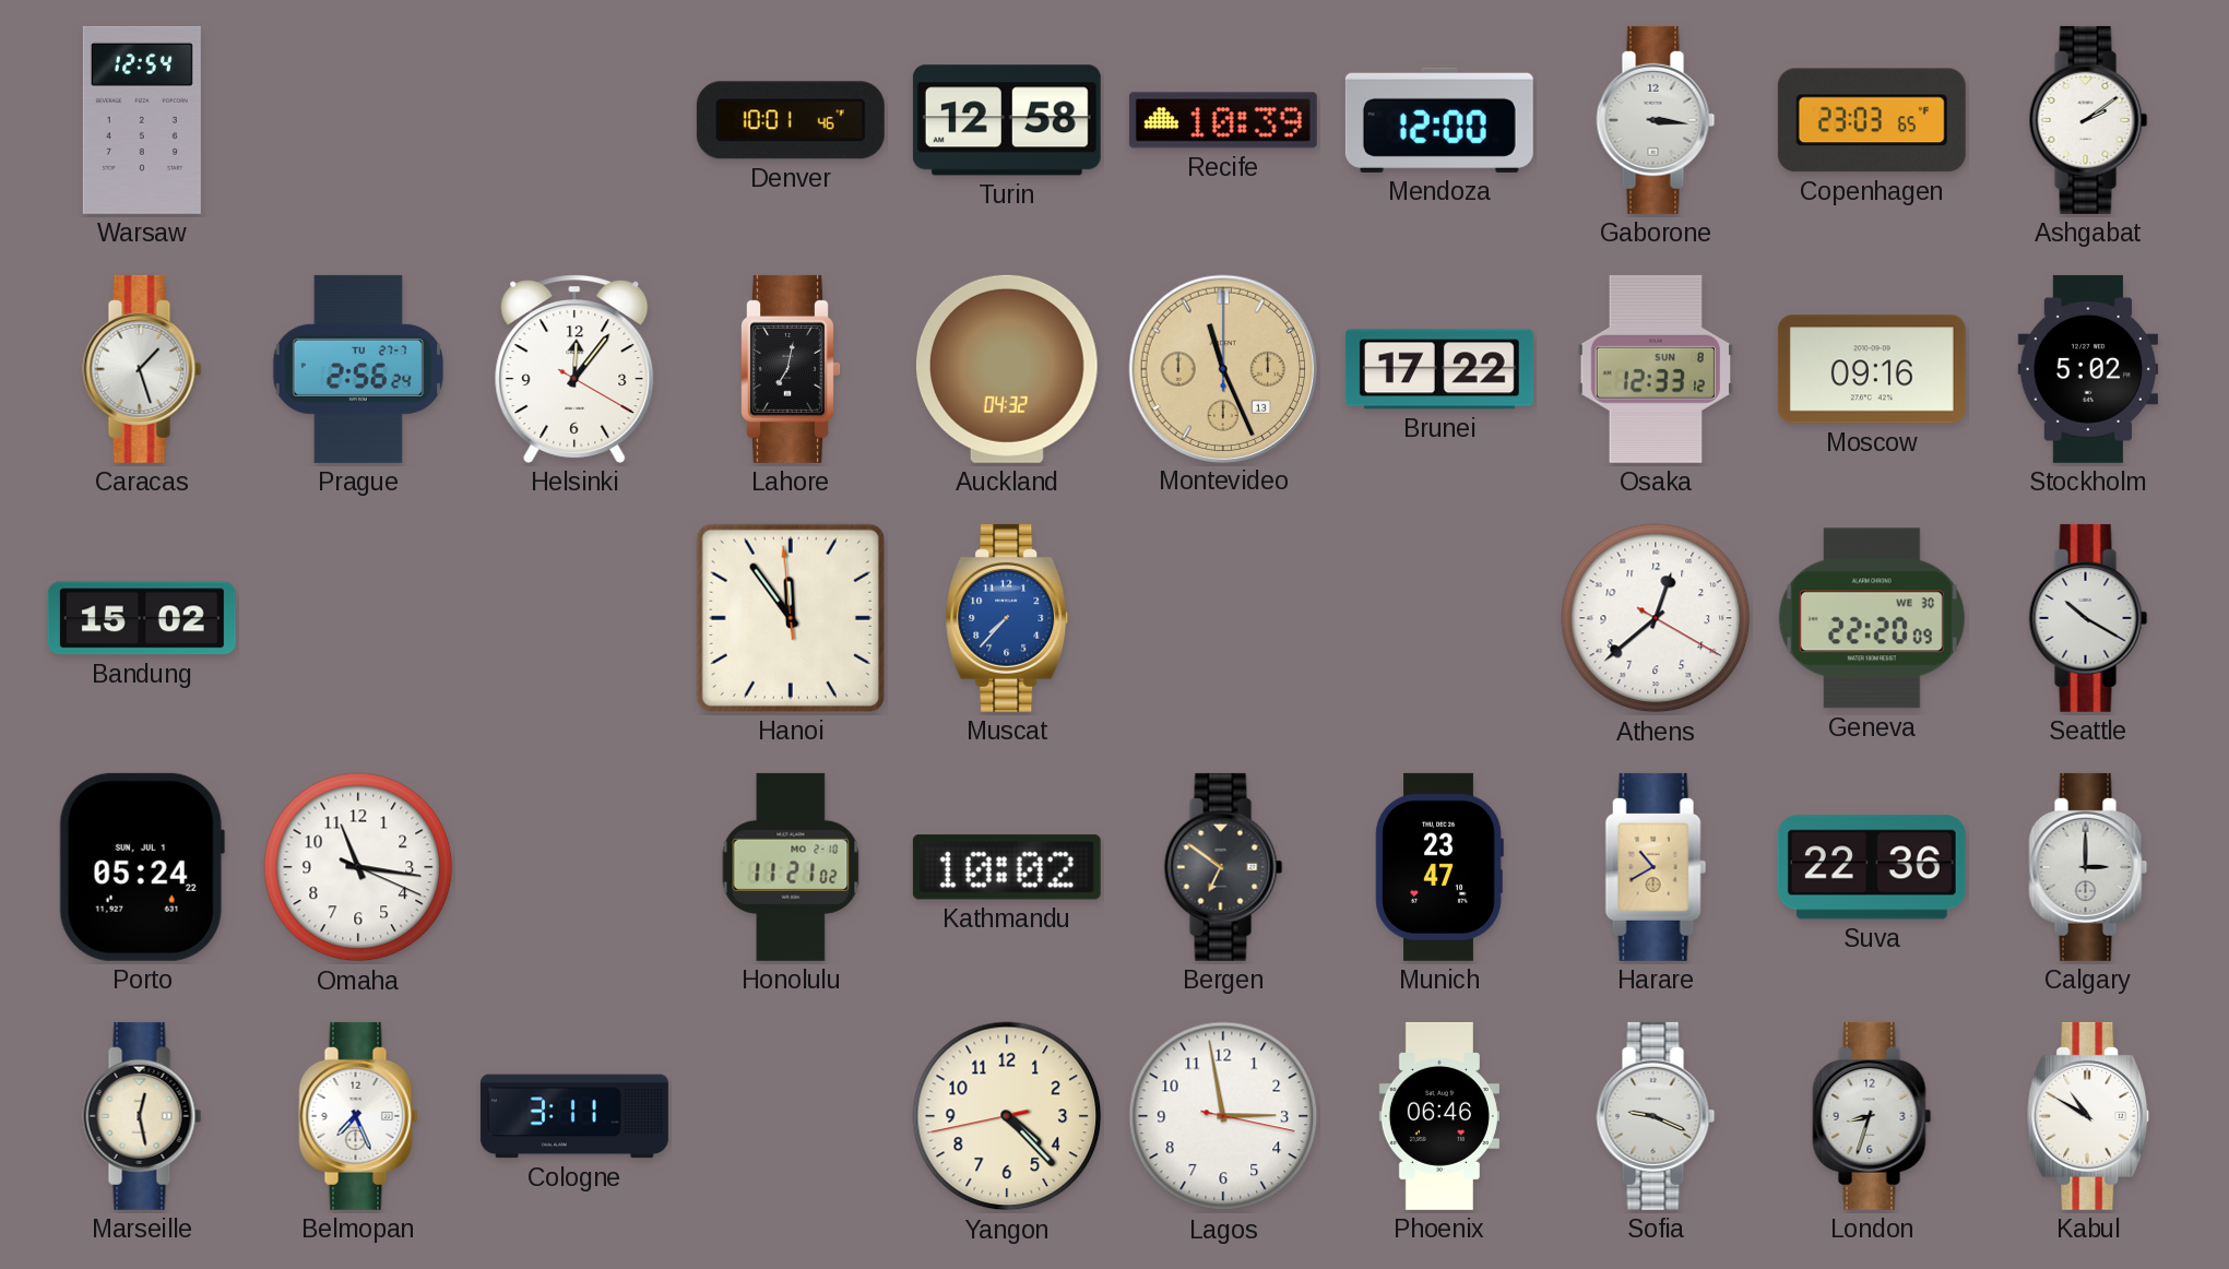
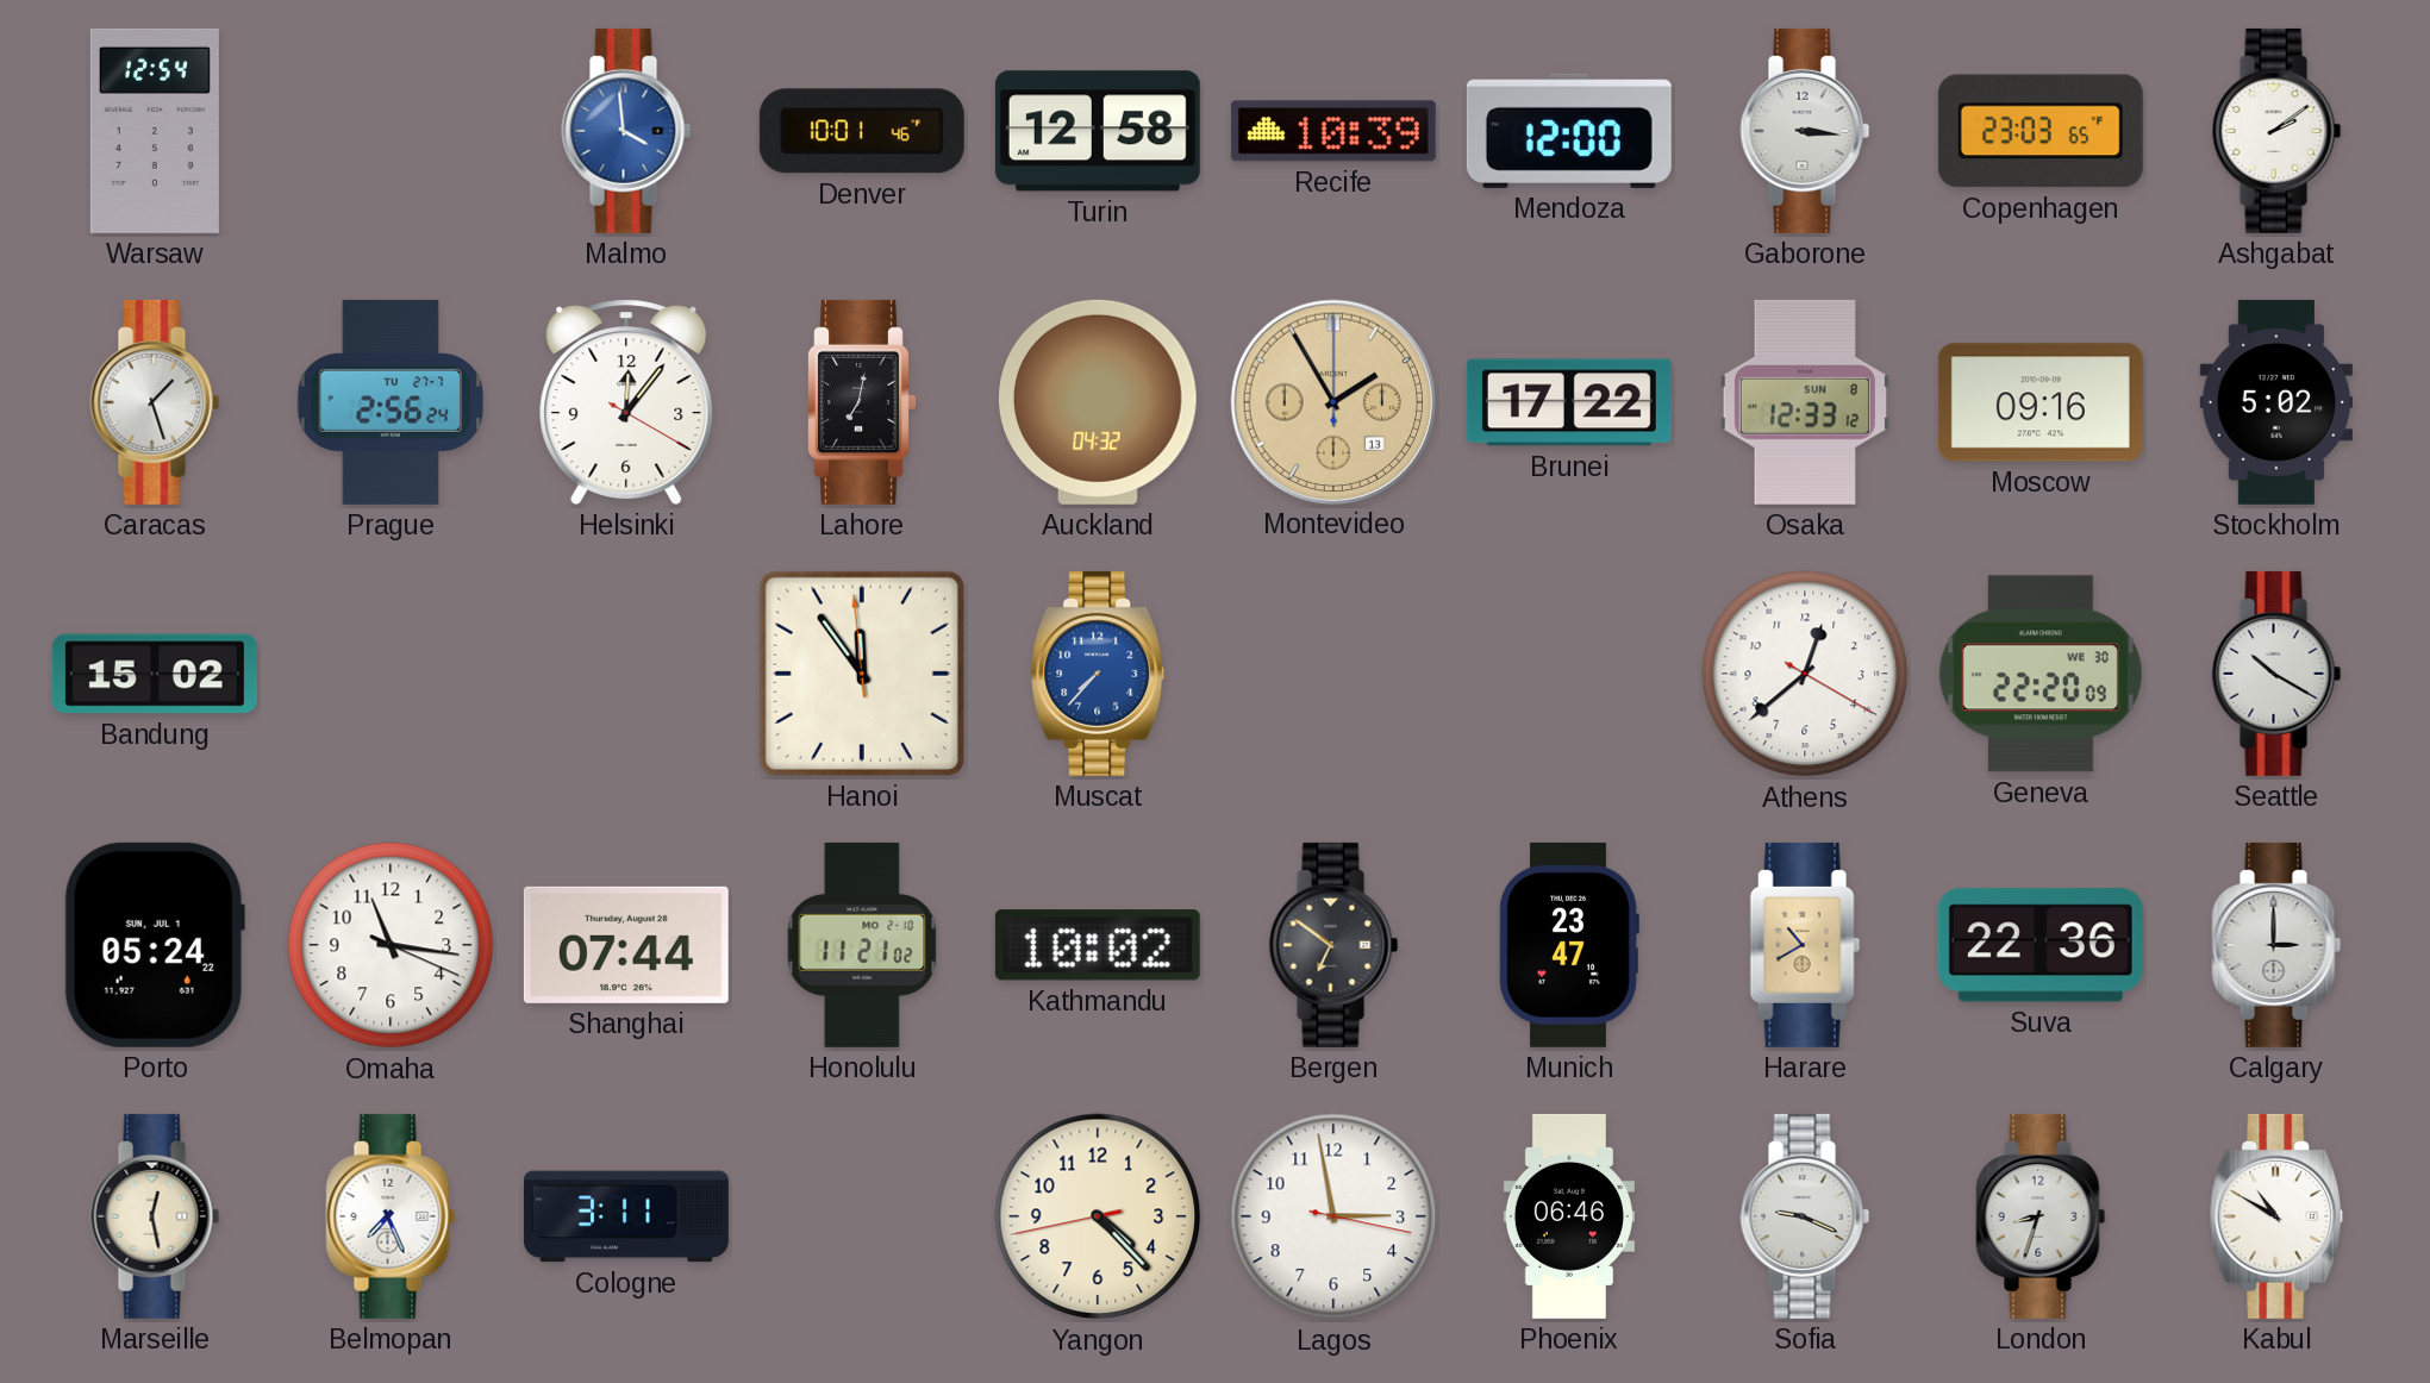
Malmo: none -> 3:59 (626, 131)
Montevideo: 11:26 -> 1:55 (1332, 401)
Shanghai: none -> 07:44 (626, 945)
